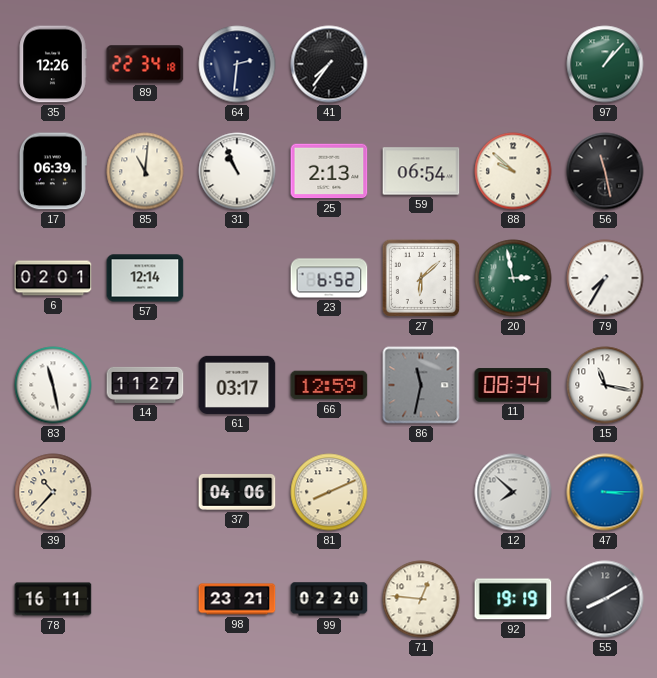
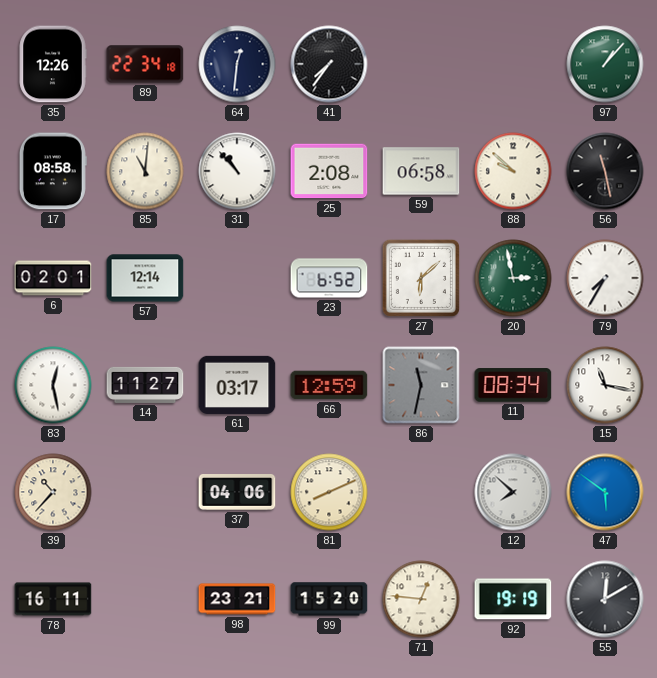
64: 2:31 -> 12:31 (237, 64)
17: 06:39 -> 08:58 (53, 171)
31: 10:56 -> 10:53 (237, 171)
25: 2:13 -> 2:08 (329, 171)
59: 06:54 -> 06:58 (421, 171)
83: 11:28 -> 12:28 (53, 385)
47: 3:15 -> 5:51 (605, 492)
99: 02:20 -> 15:20 (329, 599)
55: 8:10 -> 12:10 (605, 599)
